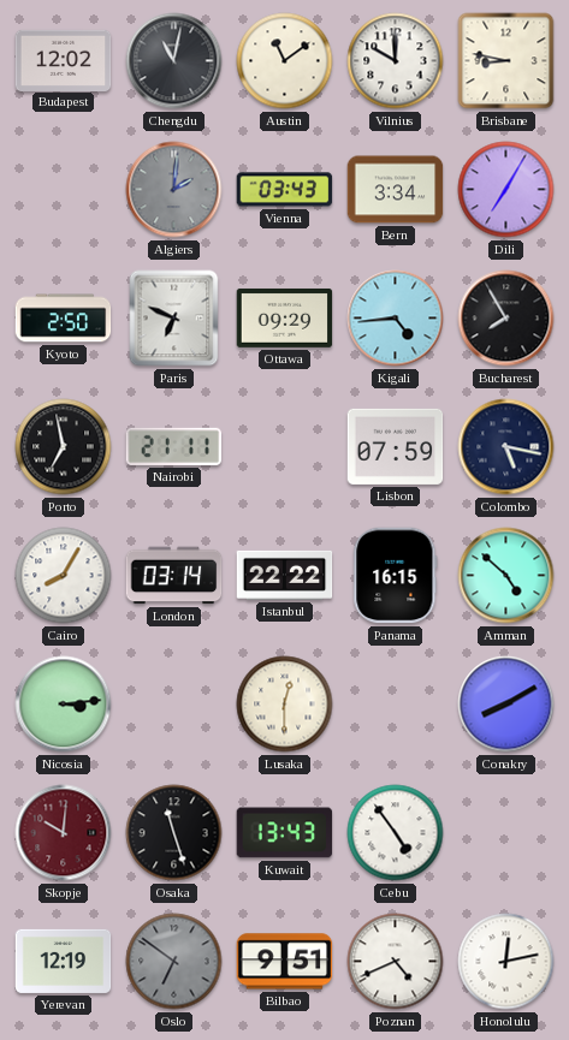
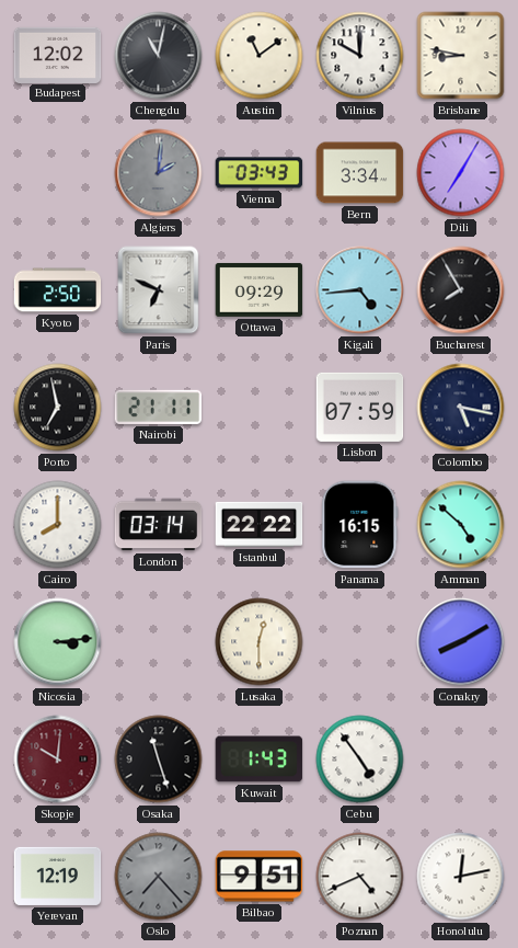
Cairo: 8:05 -> 8:00 (58, 525)
Kuwait: 13:43 -> 1:43 (260, 759)
Oslo: 6:51 -> 7:23 (159, 877)
